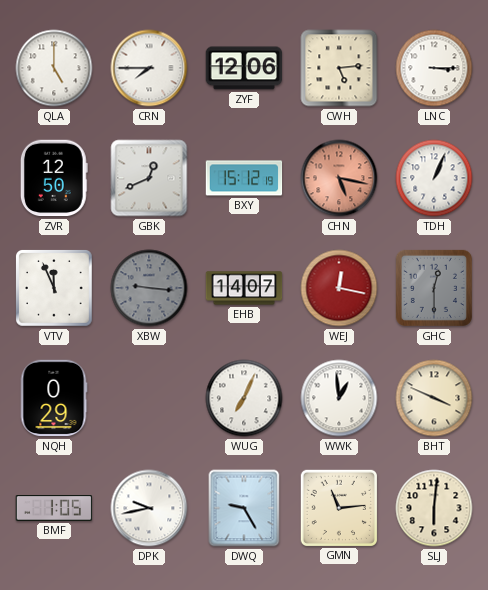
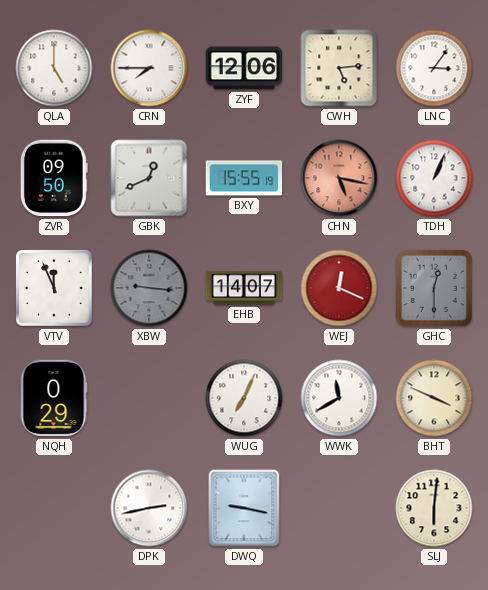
LNC: 3:15 -> 3:06 (434, 68)
ZVR: 12:50 -> 09:50 (54, 178)
BXY: 15:12 -> 15:55 (244, 178)
WEJ: 12:17 -> 12:19 (339, 288)
WWK: 12:59 -> 11:40 (339, 398)
BMF: 1:05 -> none (54, 508)
DPK: 9:43 -> 2:43 (149, 508)
DWQ: 9:25 -> 9:17 (244, 508)
GMN: 11:14 -> none (338, 507)
